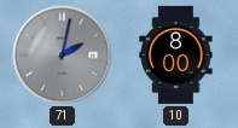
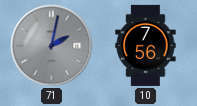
10: 8:00 -> 7:56 (146, 45)
